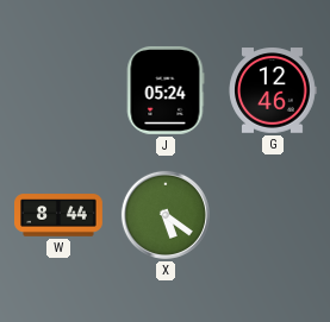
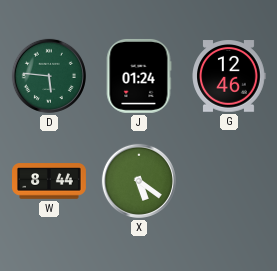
D: none -> 5:46 (49, 76)
J: 05:24 -> 01:24 (139, 76)
